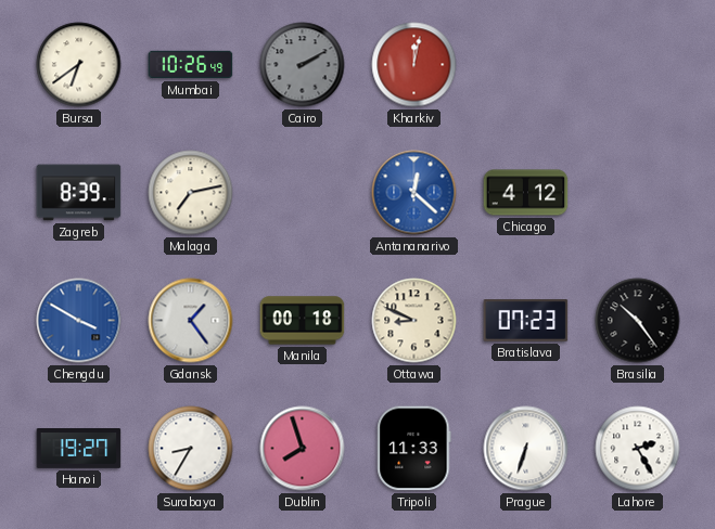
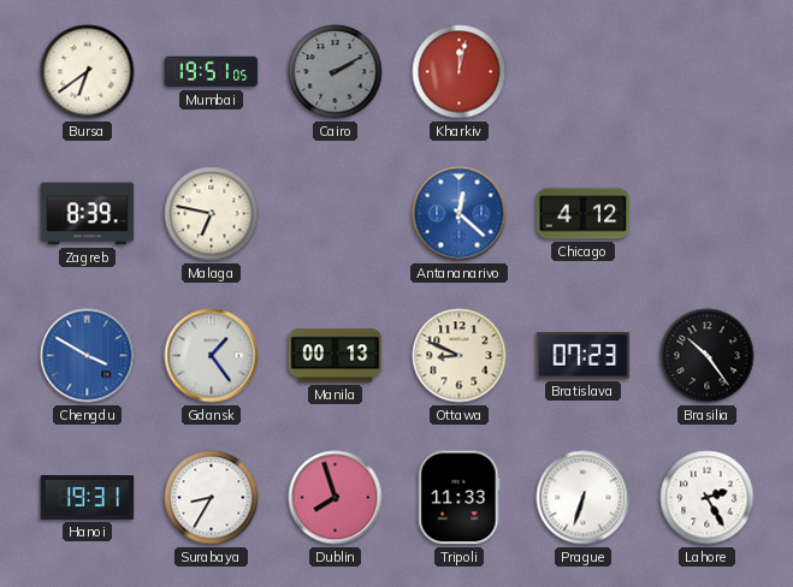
Mumbai: 10:26 -> 19:51 (212, 72)
Malaga: 7:13 -> 6:47 (212, 214)
Manila: 00:18 -> 00:13 (336, 356)
Hanoi: 19:27 -> 19:31 (88, 498)
